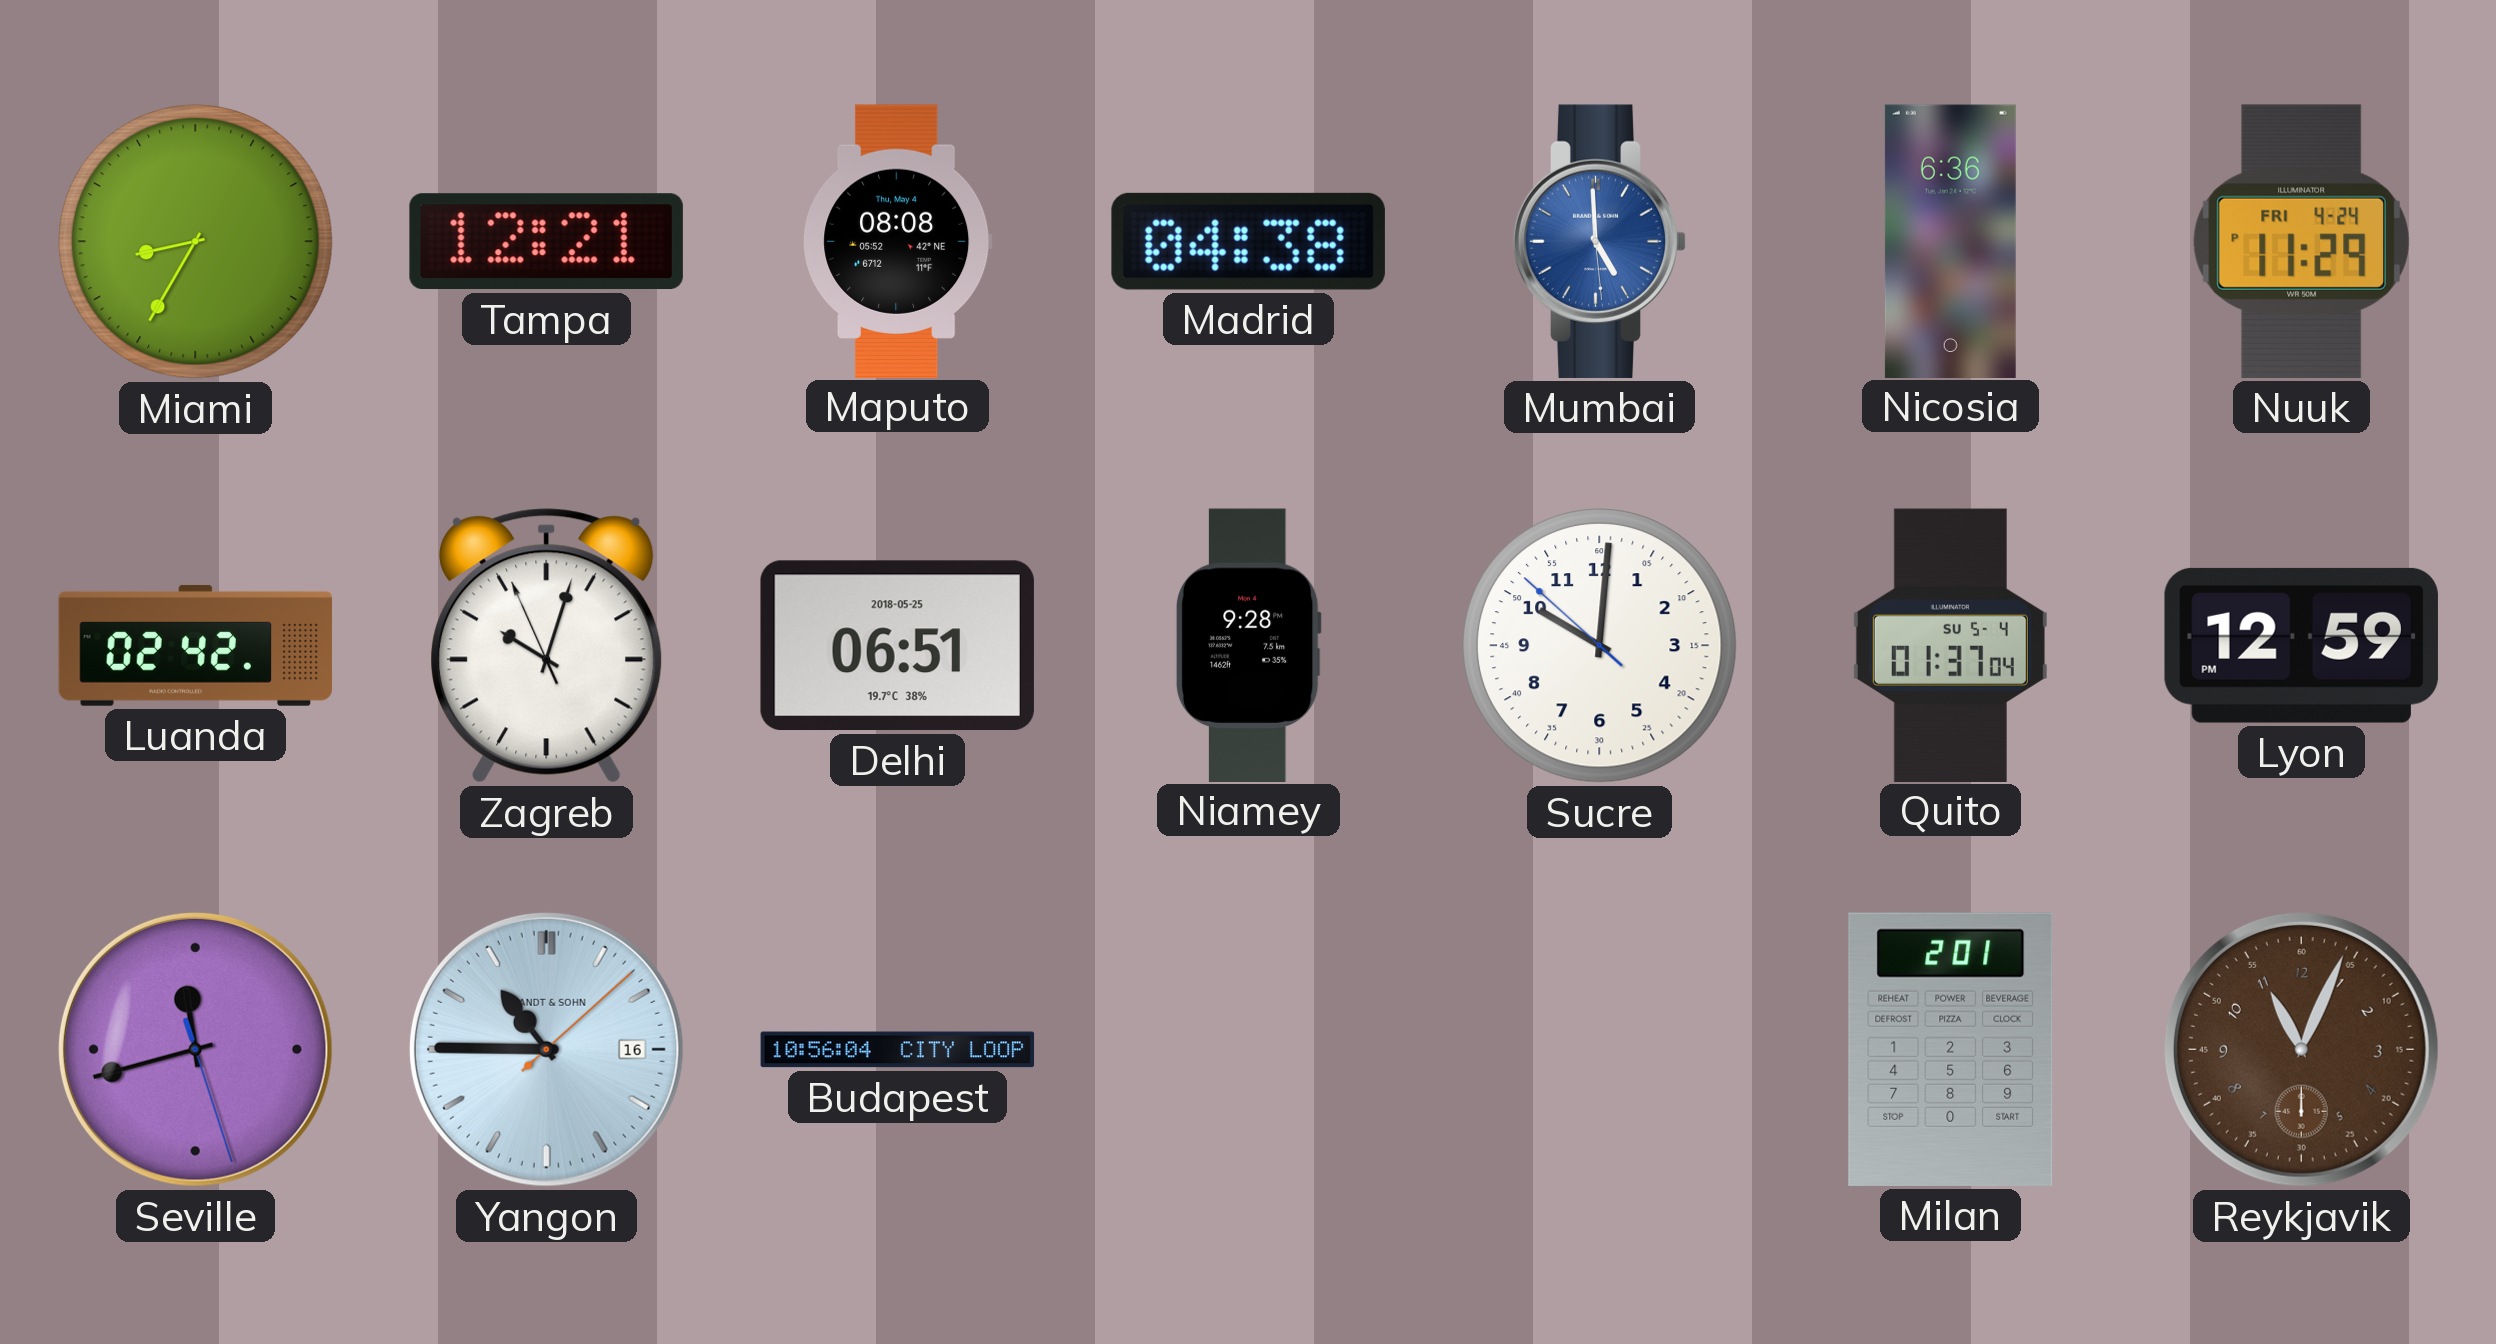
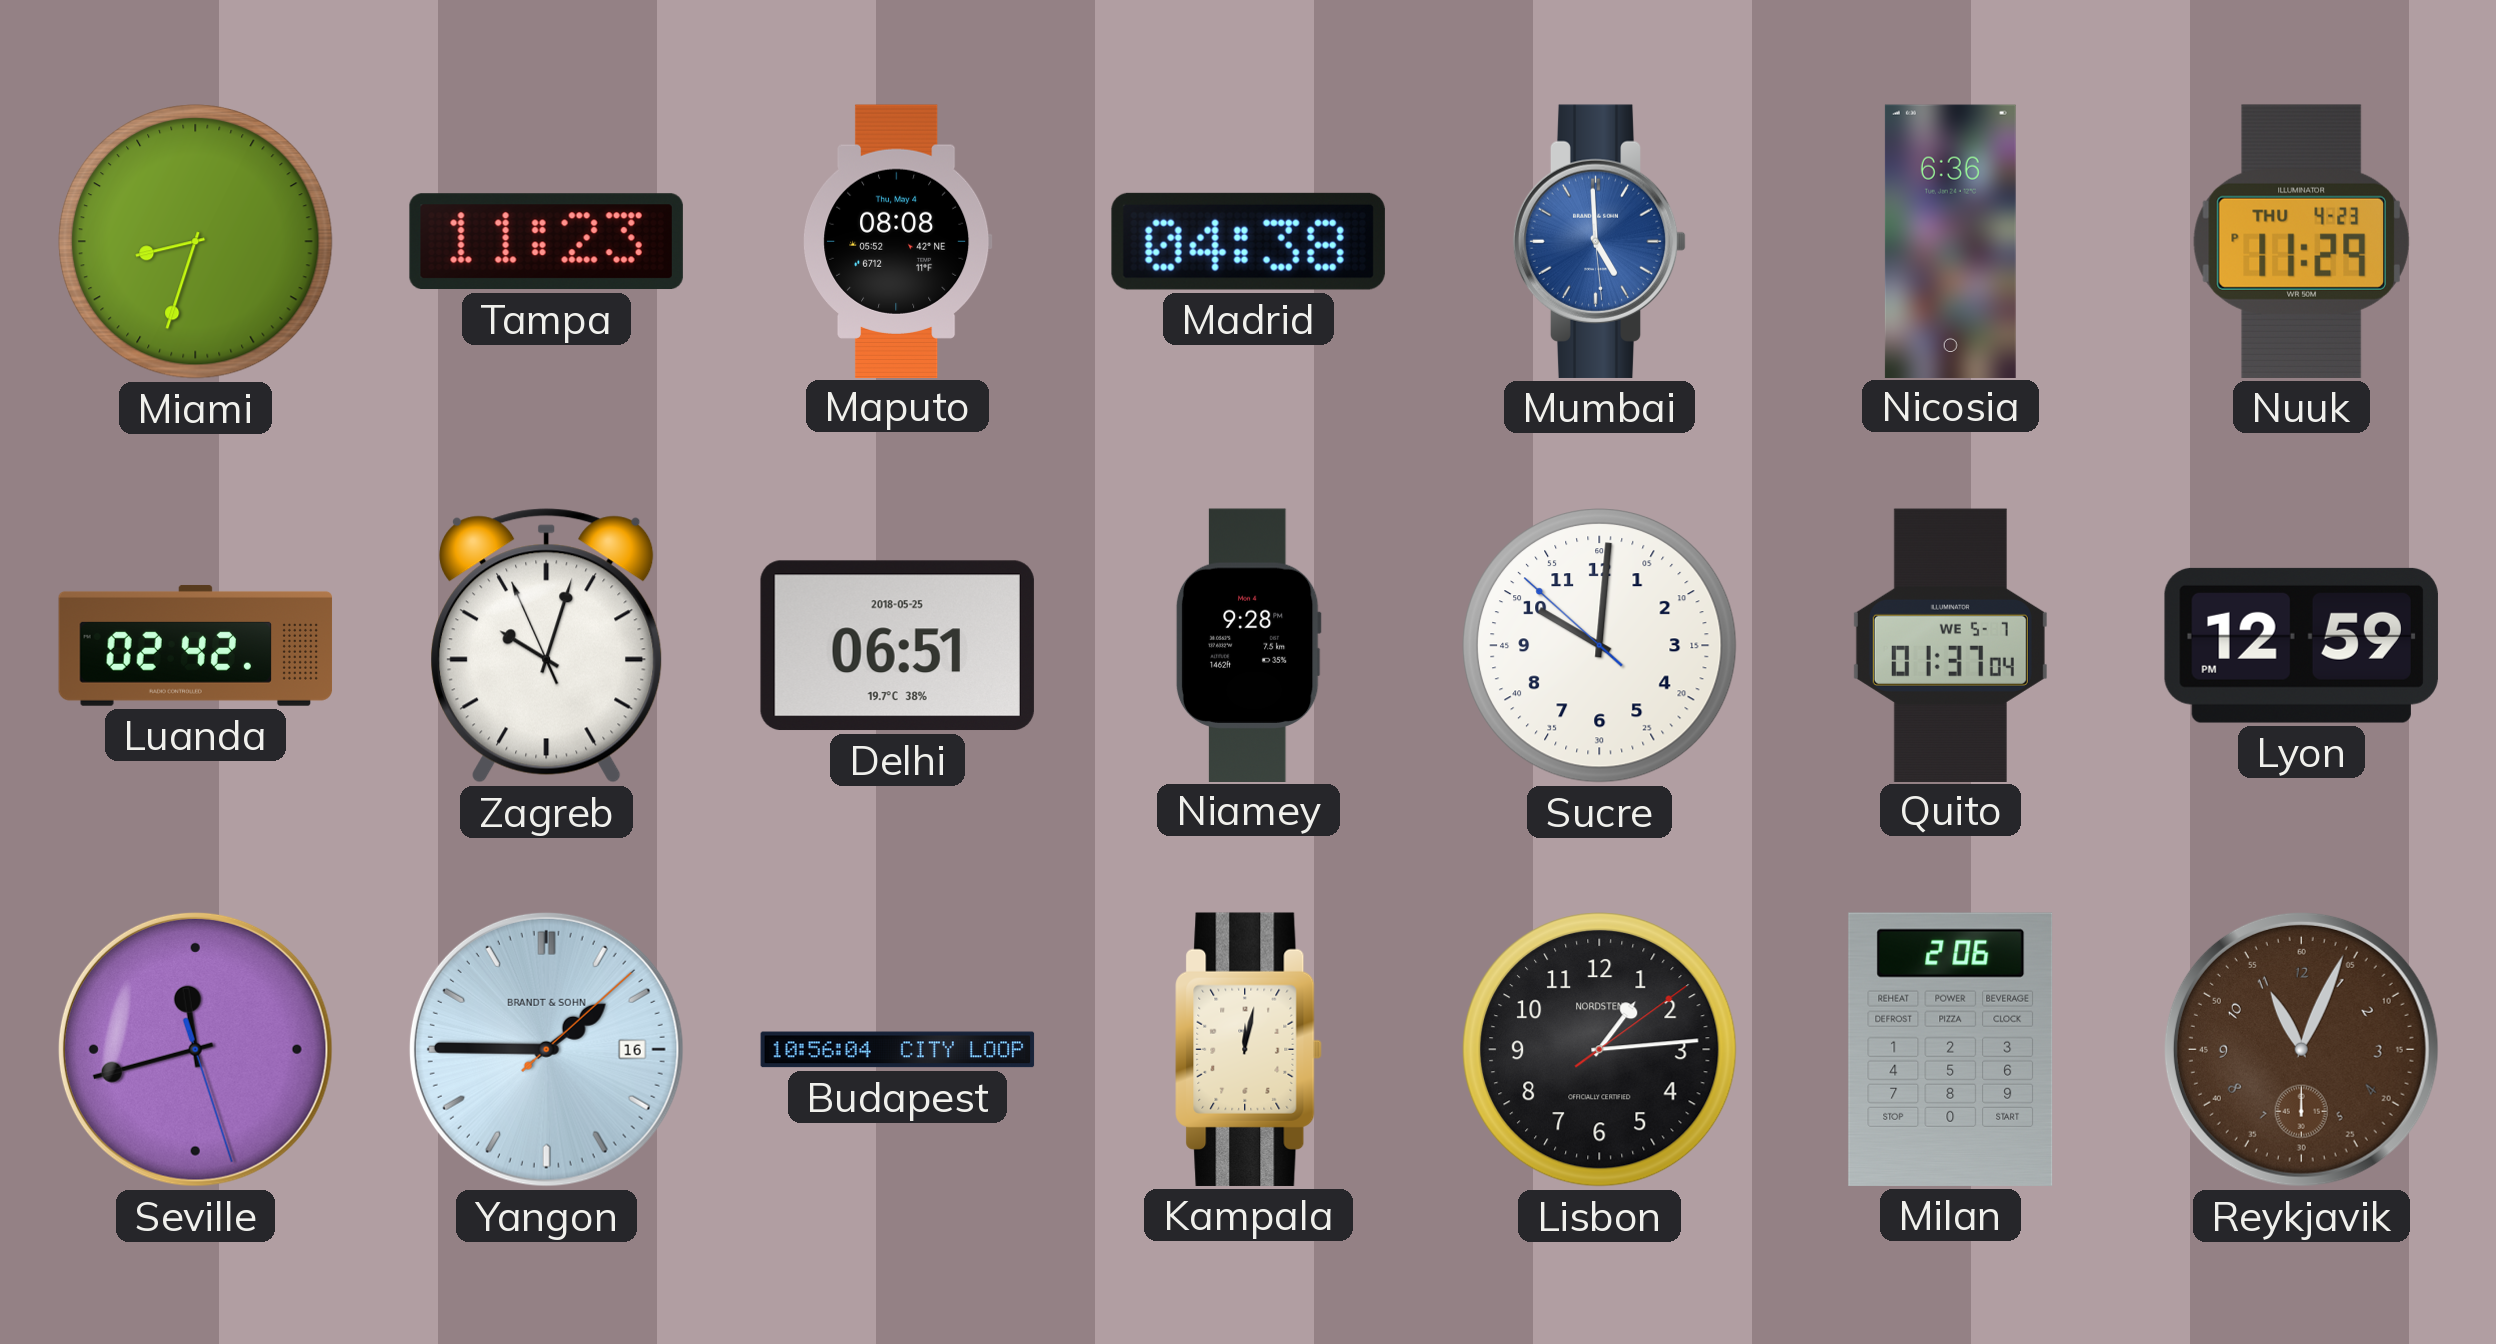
Miami: 8:35 -> 8:33 (196, 242)
Tampa: 12:21 -> 11:23 (546, 242)
Nuuk date: FRI 4-24 -> THU 4-23 (2301, 241)
Quito date: SU 5-4 -> WE 5-7 (1950, 645)
Yangon: 10:45 -> 1:45 (546, 1049)
Kampala: none -> 12:02 (1249, 1049)
Lisbon: none -> 1:14 (1600, 1050)
Milan: 2:01 -> 2:06 (1951, 1049)
